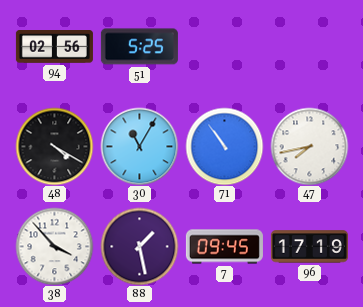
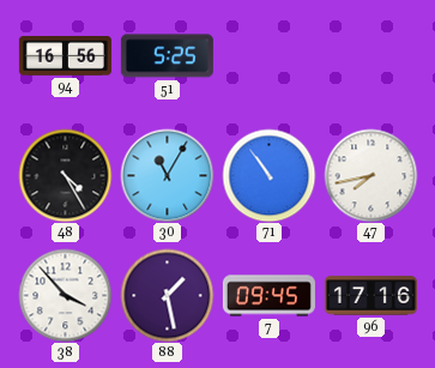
94: 02:56 -> 16:56 (65, 56)
48: 4:20 -> 4:25 (65, 175)
96: 17:19 -> 17:16 (370, 296)
